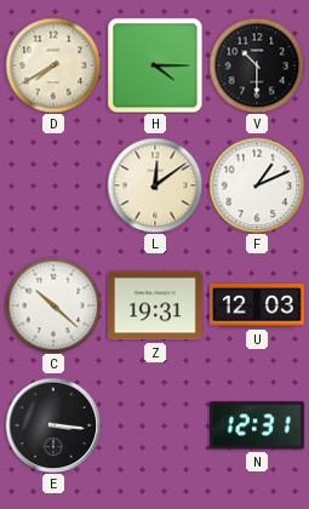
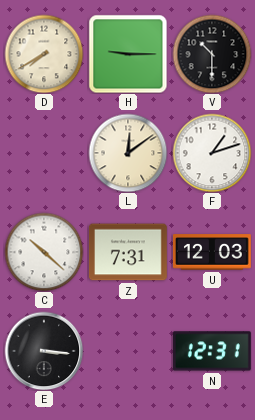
H: 4:15 -> 9:15 (128, 54)
F: 1:11 -> 1:12 (212, 153)
Z: 19:31 -> 7:31 (128, 252)
